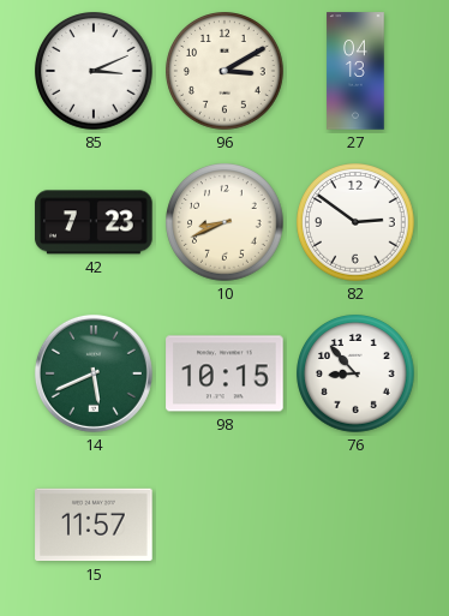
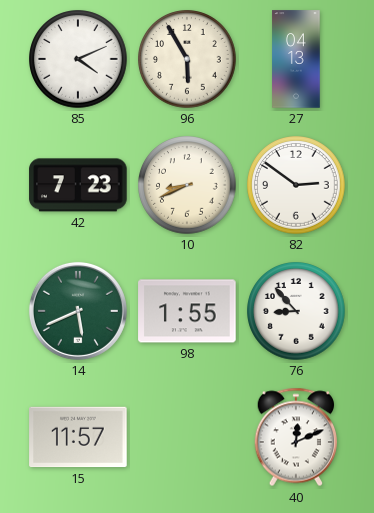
85: 3:11 -> 4:11 (78, 59)
96: 3:10 -> 5:55 (187, 59)
98: 10:15 -> 1:55 (187, 311)
40: none -> 12:11 (295, 437)
